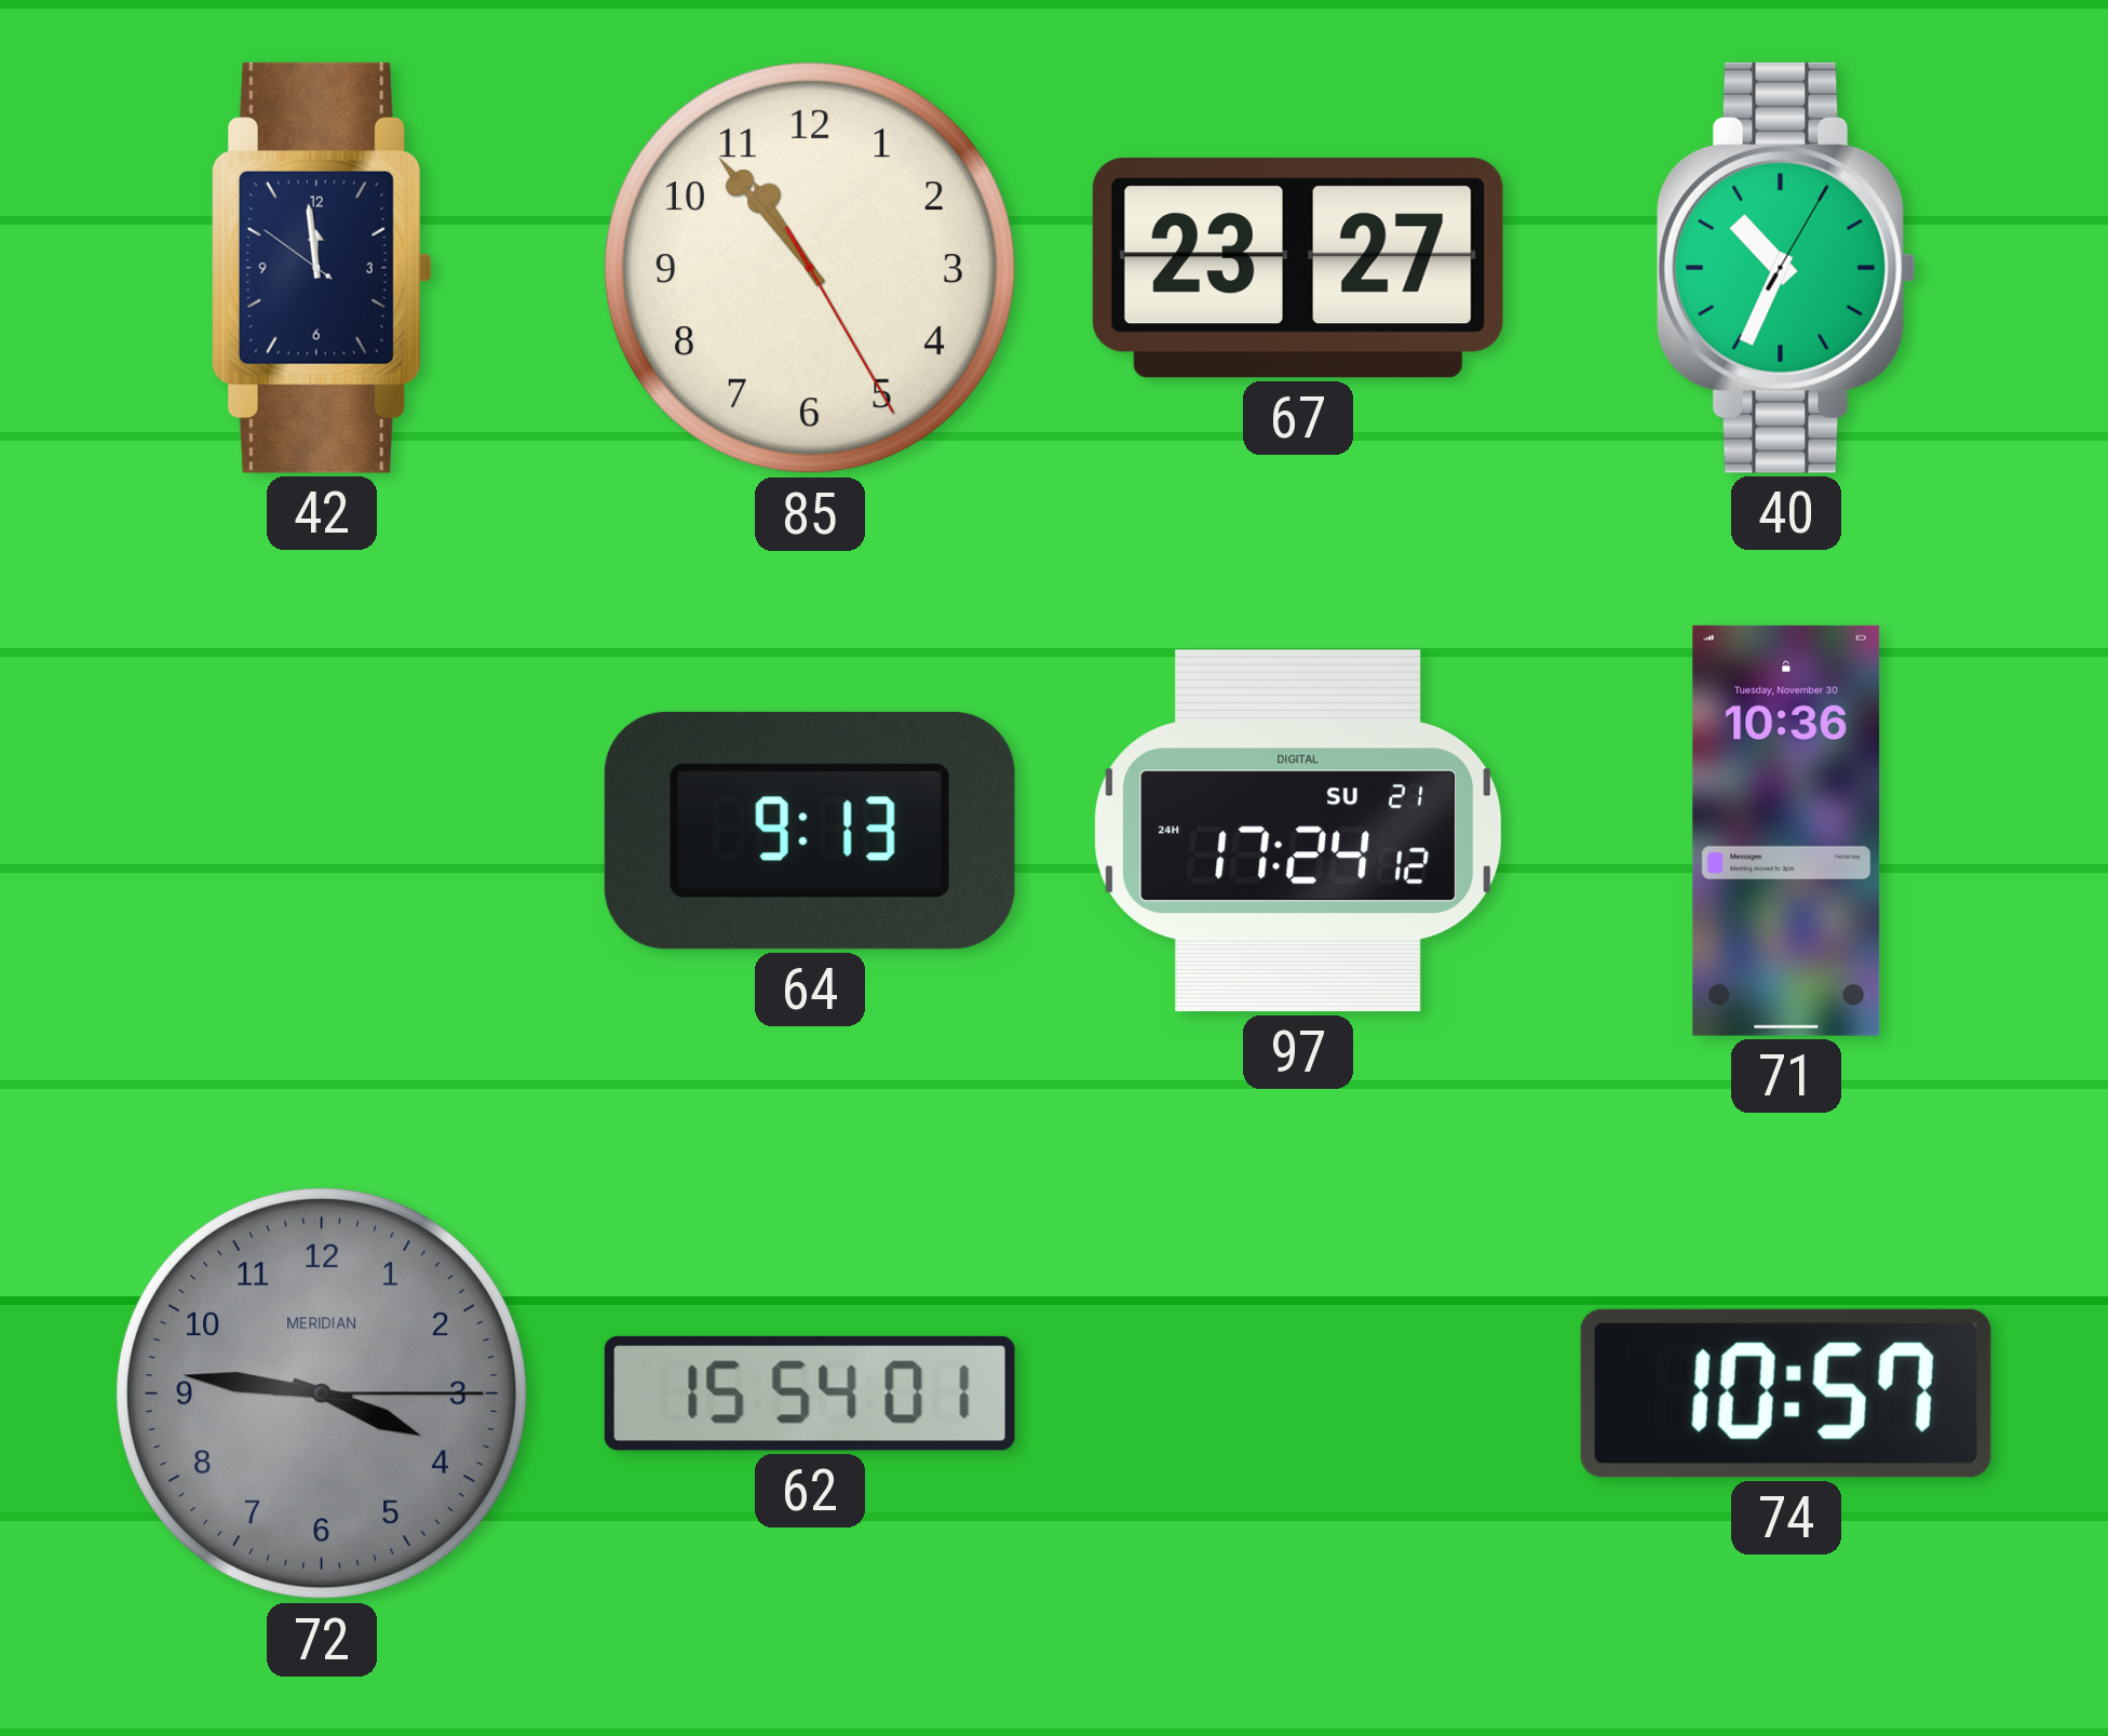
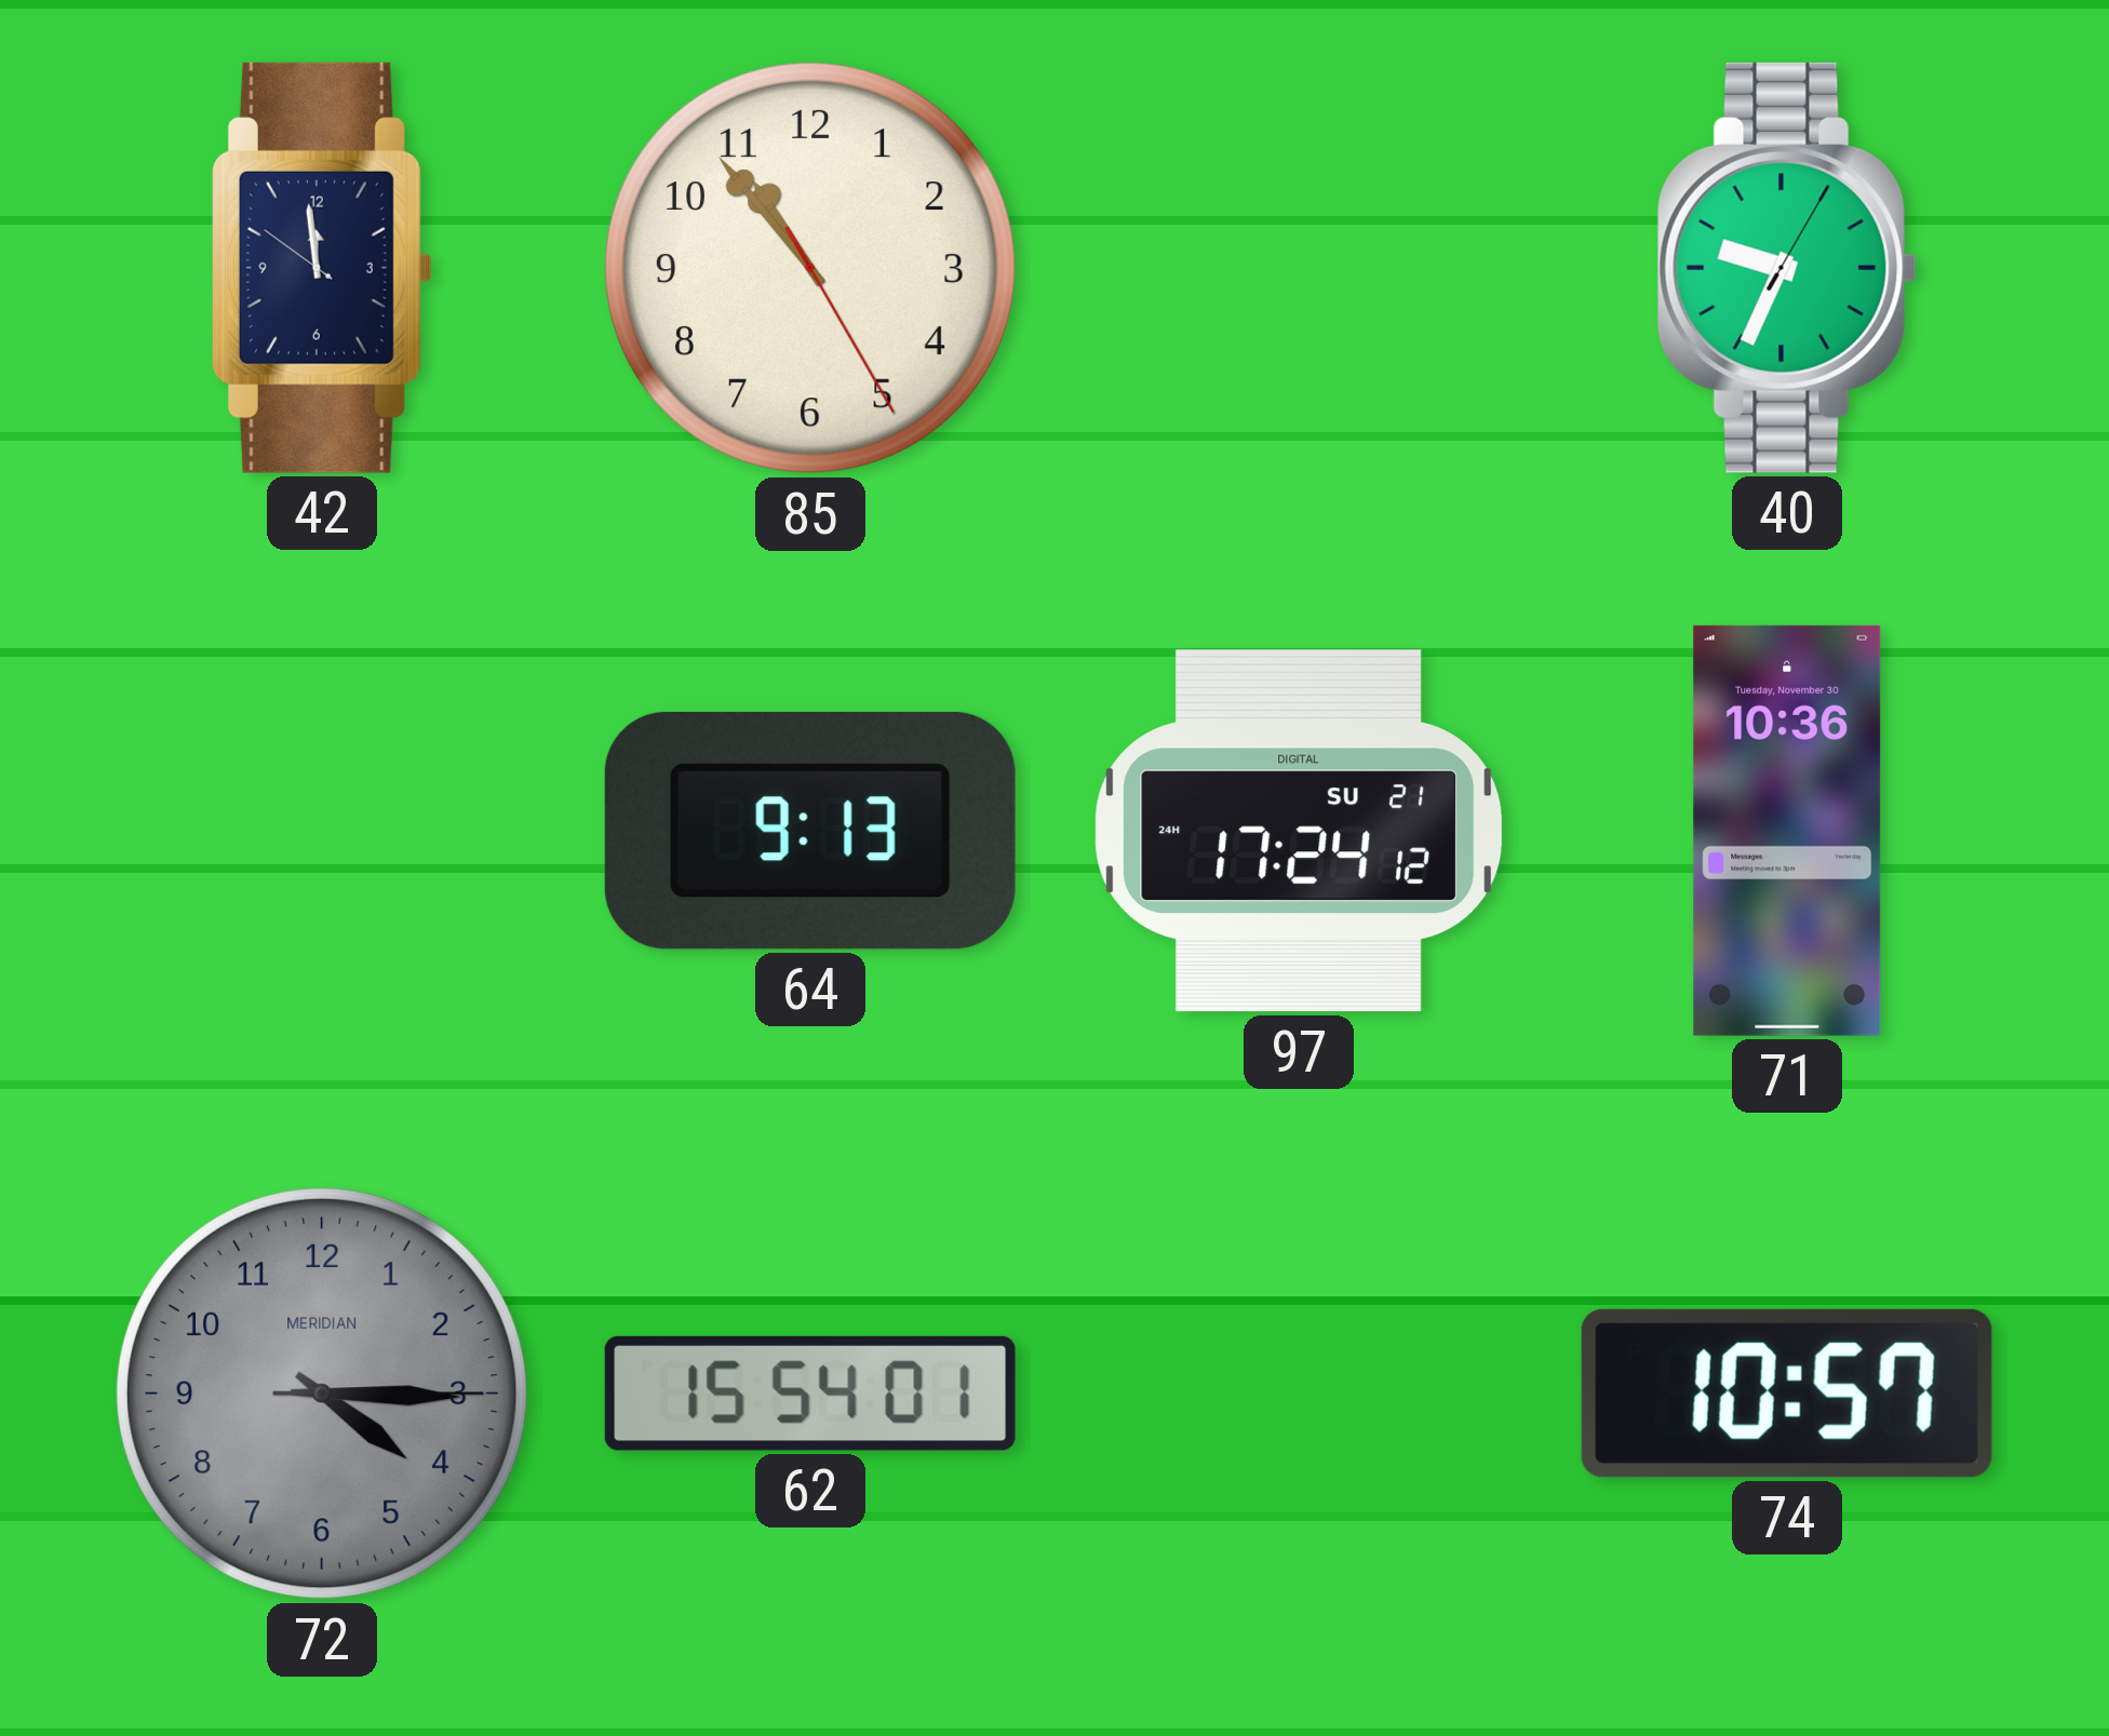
67: 23:27 -> none (1298, 268)
40: 10:34 -> 9:34 (1787, 268)
72: 3:46 -> 4:15 (322, 1394)
